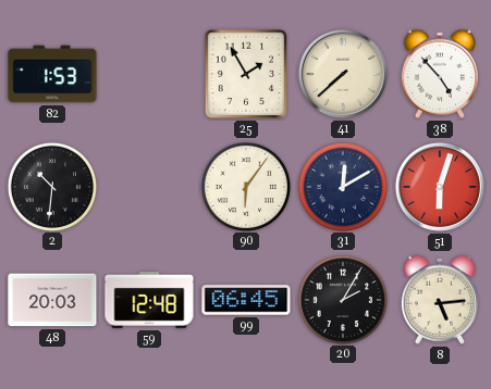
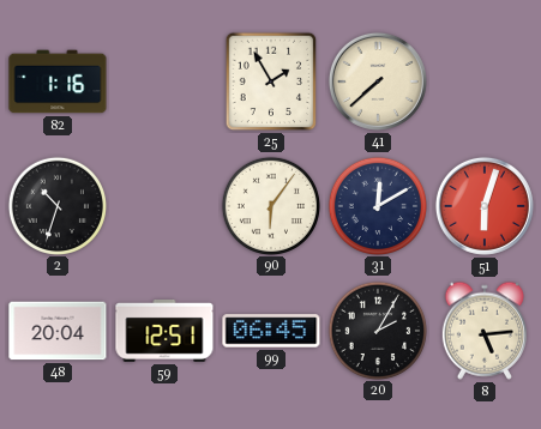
82: 1:53 -> 1:16 (58, 81)
38: 4:53 -> none (440, 74)
2: 10:31 -> 10:33 (56, 205)
48: 20:03 -> 20:04 (58, 331)
59: 12:48 -> 12:51 (164, 331)
